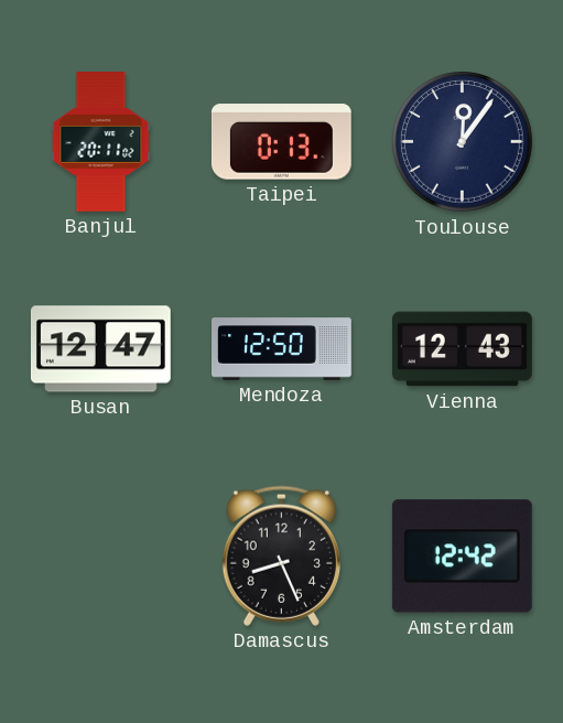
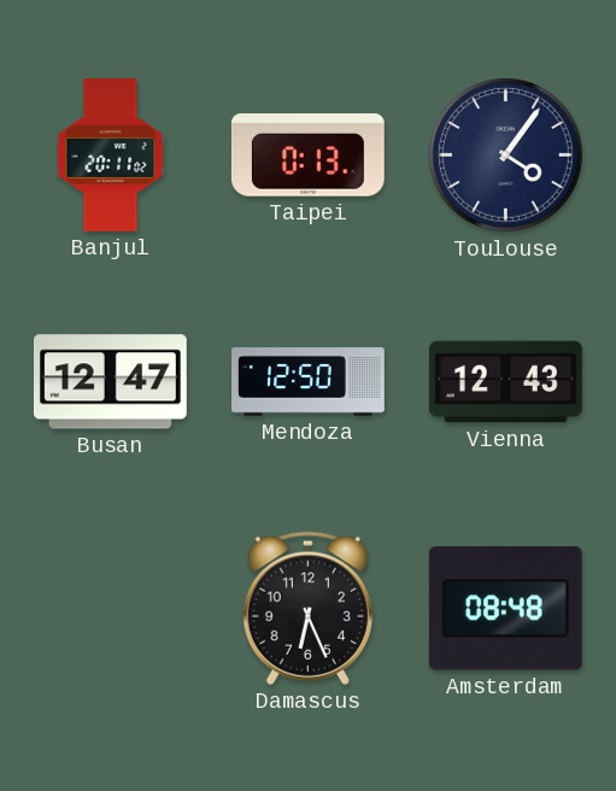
Toulouse: 12:06 -> 4:06 (506, 156)
Damascus: 8:26 -> 6:26 (307, 608)
Amsterdam: 12:42 -> 08:48 (505, 609)
